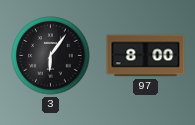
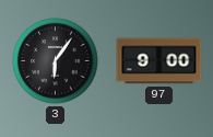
97: 8:00 -> 9:00 (159, 61)
